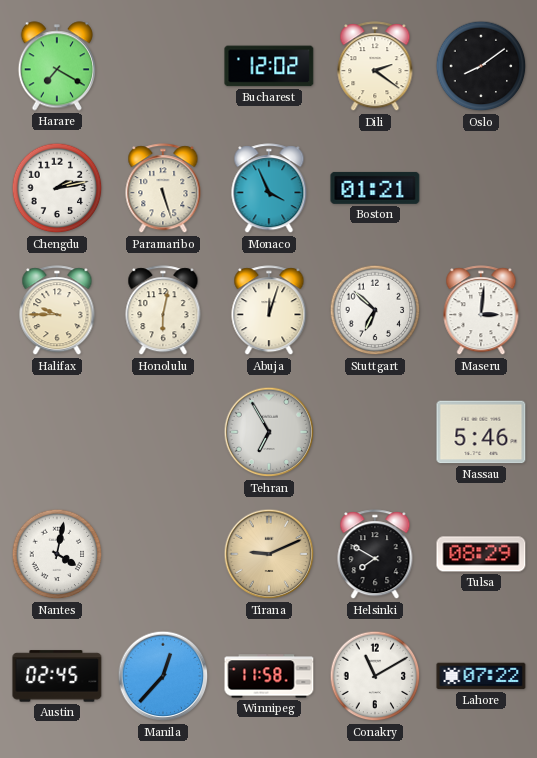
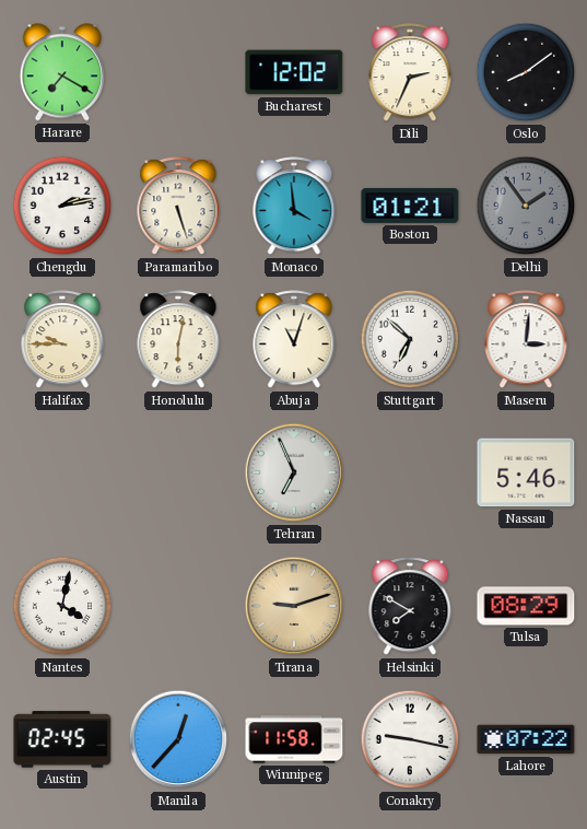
Dili: 2:21 -> 2:34 (410, 73)
Monaco: 3:56 -> 3:59 (294, 207)
Delhi: none -> 1:54 (526, 206)
Abuja: 12:03 -> 11:03 (294, 340)
Tehran: 6:55 -> 6:56 (294, 472)
Tirana: 9:11 -> 9:12 (294, 606)
Conakry: 11:10 -> 9:17 (410, 739)
